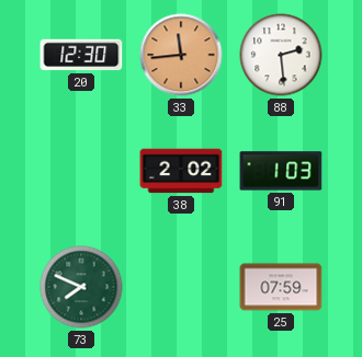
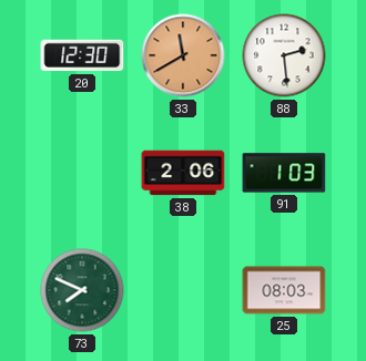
33: 11:44 -> 11:40 (183, 55)
38: 2:02 -> 2:06 (183, 173)
25: 07:59 -> 08:03 (284, 290)
